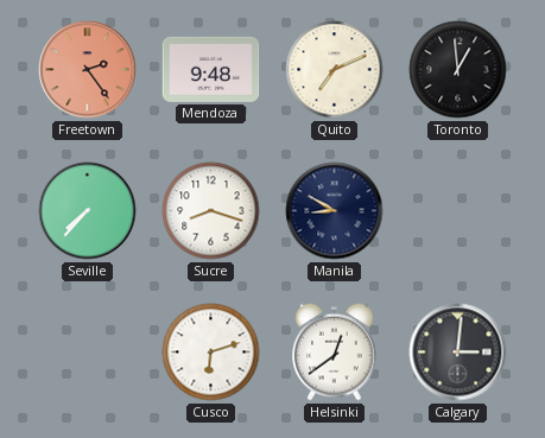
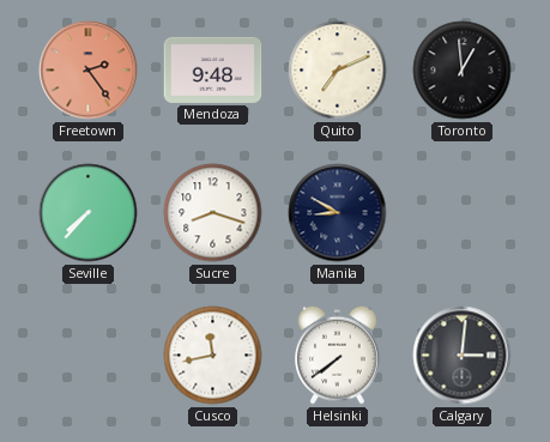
Cusco: 6:12 -> 11:43 (213, 356)
Helsinki: 12:39 -> 7:39 (338, 355)
